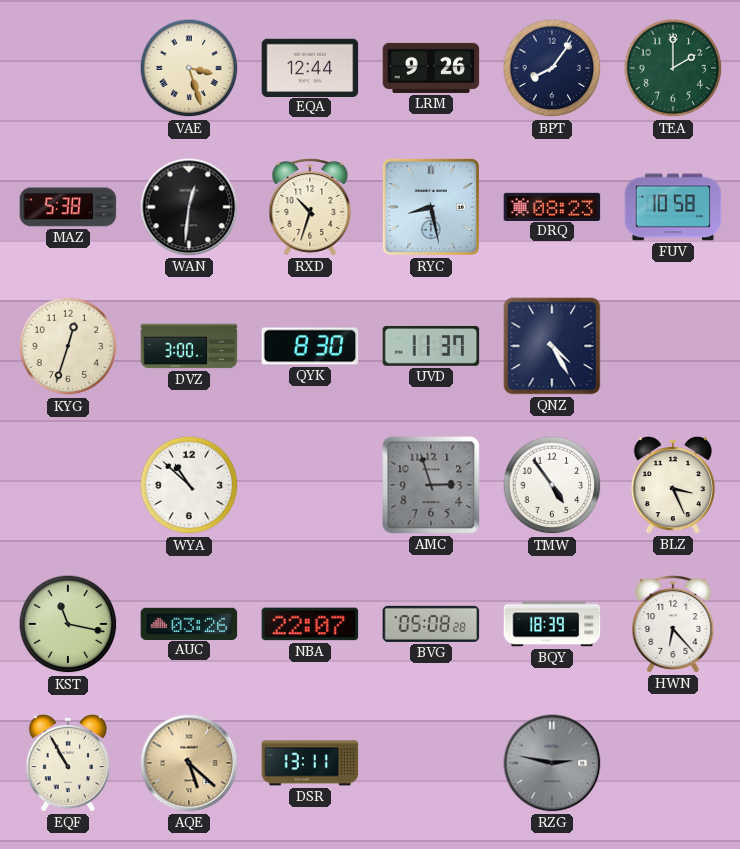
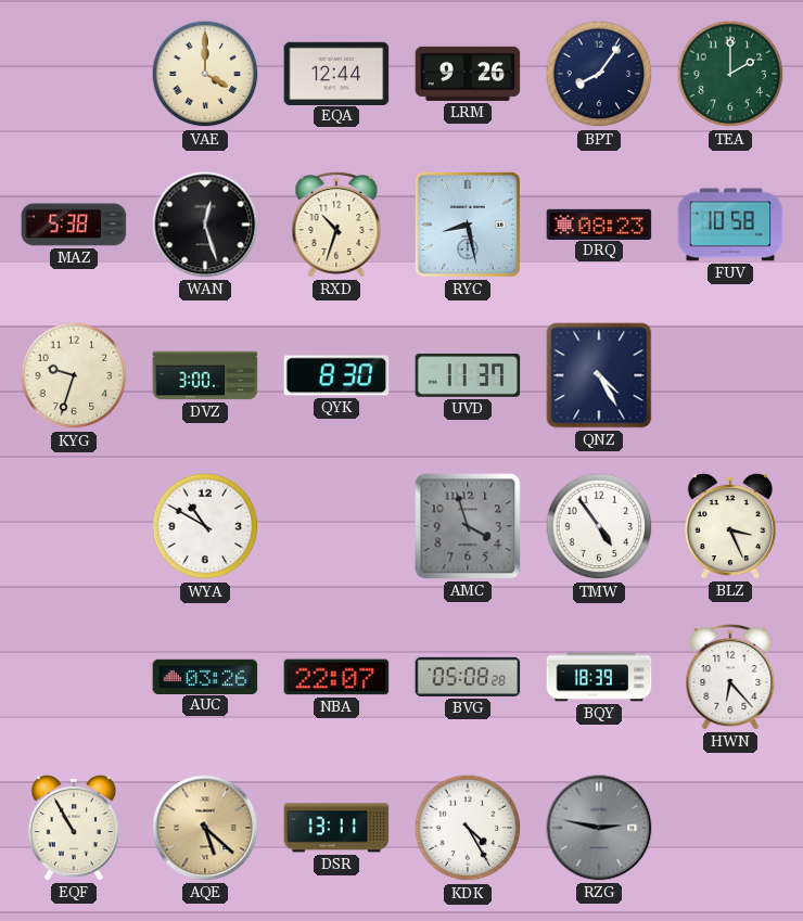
VAE: 3:27 -> 4:00 (205, 74)
WAN: 12:31 -> 12:27 (205, 225)
KYG: 12:33 -> 9:33 (74, 375)
WYA: 10:52 -> 10:50 (205, 526)
AMC: 2:57 -> 3:57 (468, 526)
KST: 11:17 -> none (68, 624)
KDK: none -> 4:25 (468, 828)
